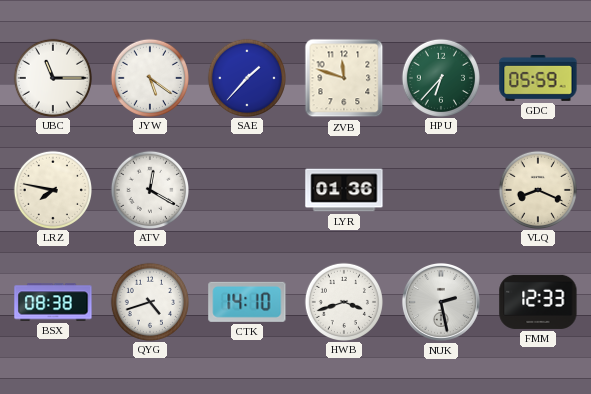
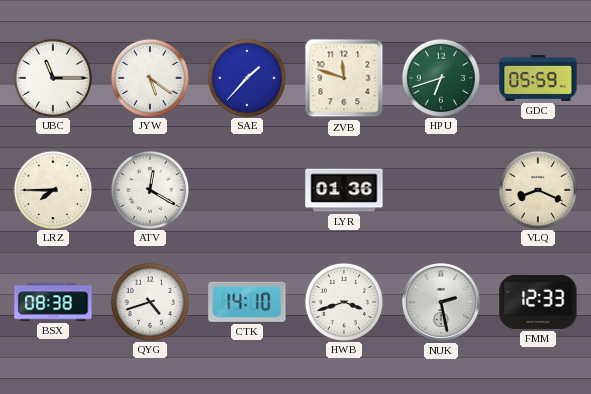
HPU: 6:37 -> 6:42 (440, 77)
LRZ: 7:47 -> 7:45 (52, 189)
